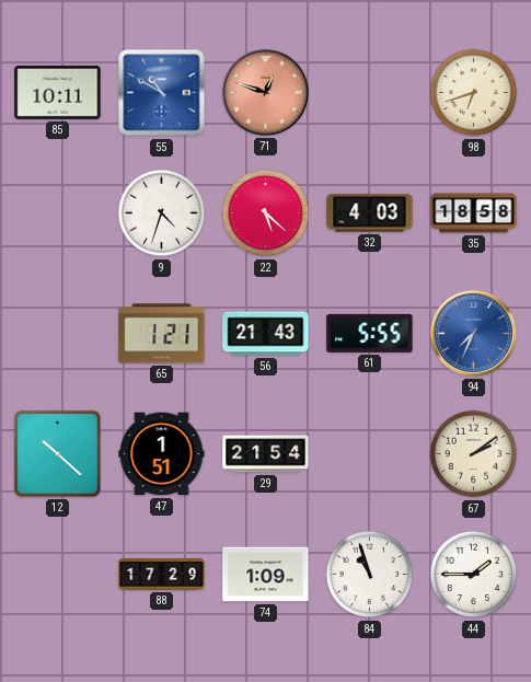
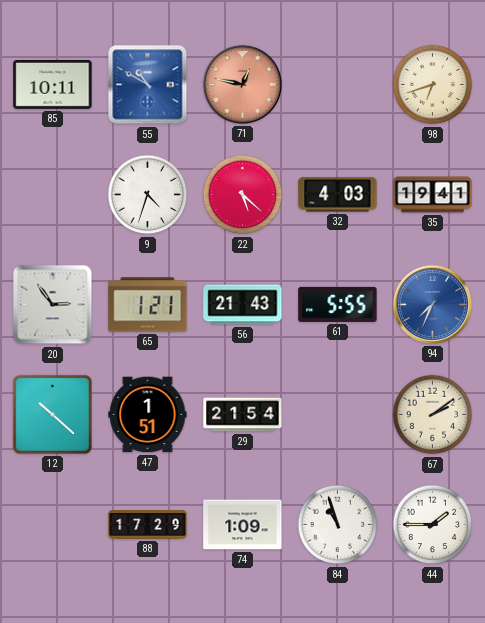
71: 12:48 -> 12:47 (242, 84)
35: 18:58 -> 19:41 (433, 195)
20: none -> 2:54 (53, 305)
